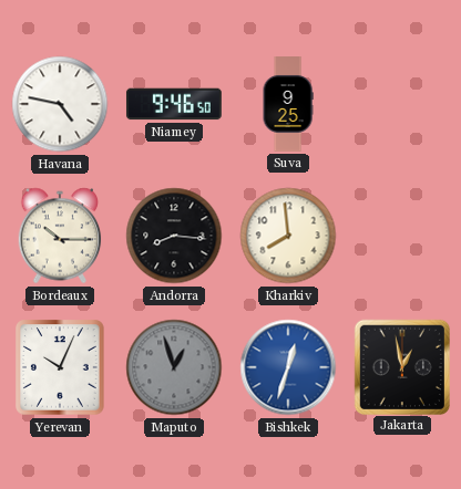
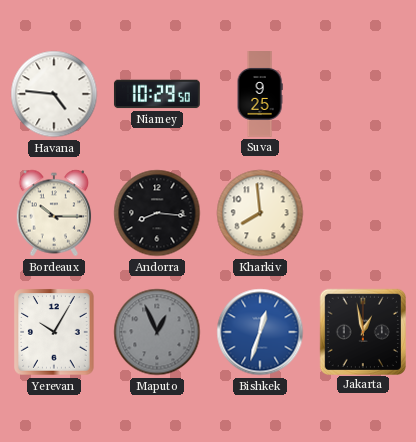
Havana: 4:47 -> 4:46 (54, 94)
Niamey: 9:46 -> 10:29 (157, 94)
Yerevan: 10:04 -> 10:05 (54, 332)
Maputo: 12:57 -> 12:56 (157, 332)
